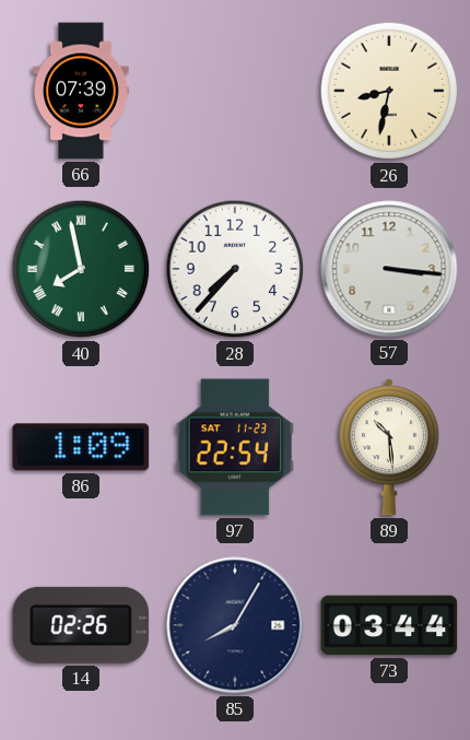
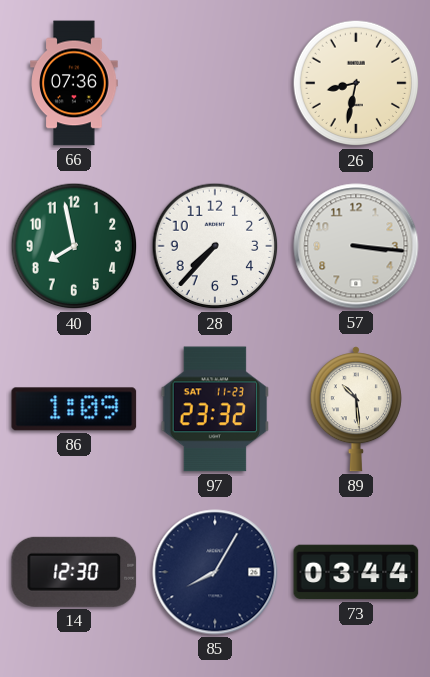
66: 07:39 -> 07:36 (74, 83)
40 numerals: Roman -> Arabic (74, 246)
97: 22:54 -> 23:32 (215, 409)
14: 02:26 -> 12:30 (74, 572)
